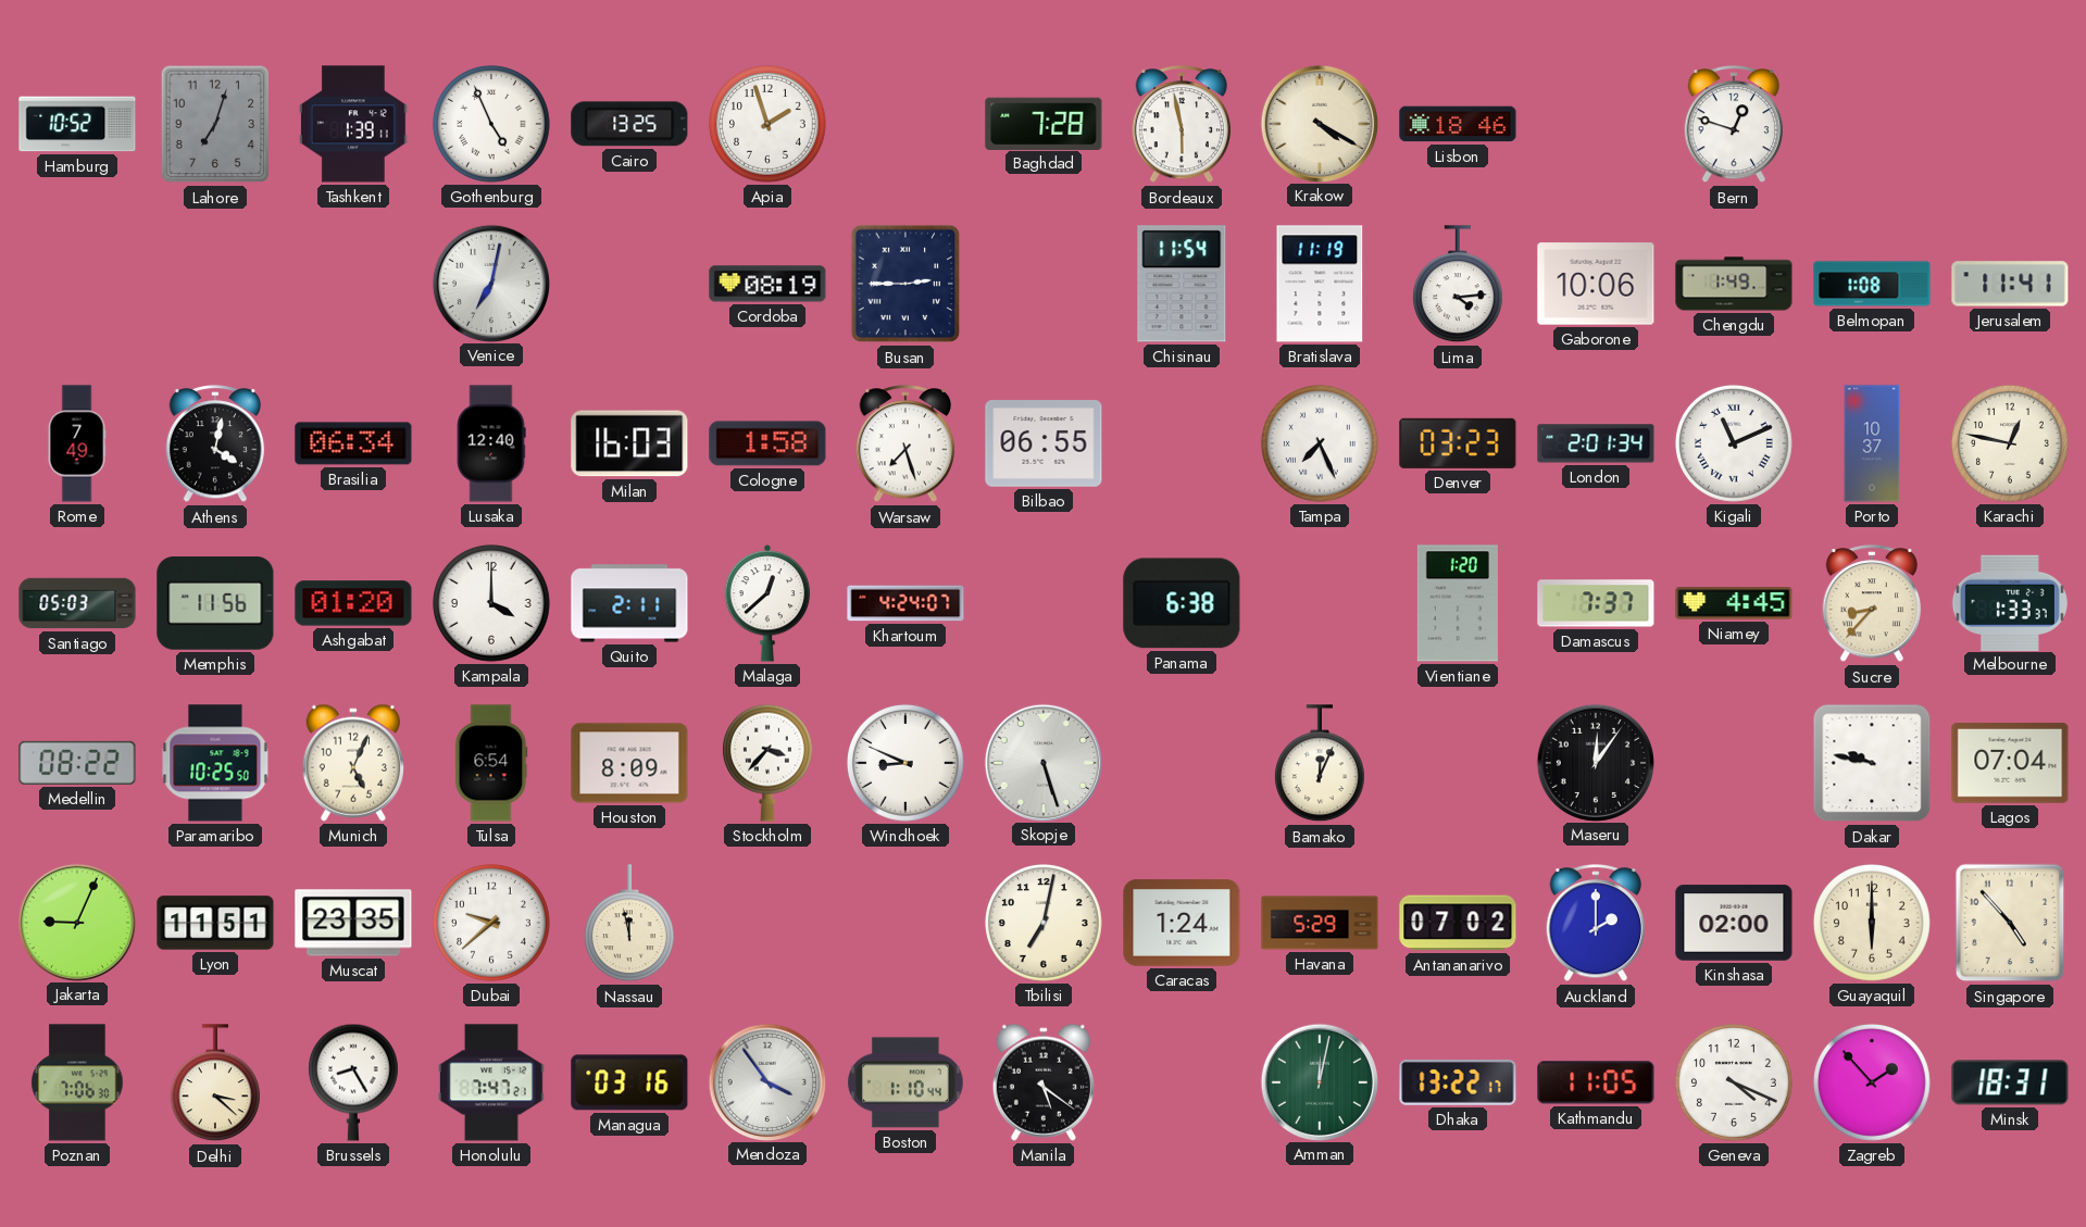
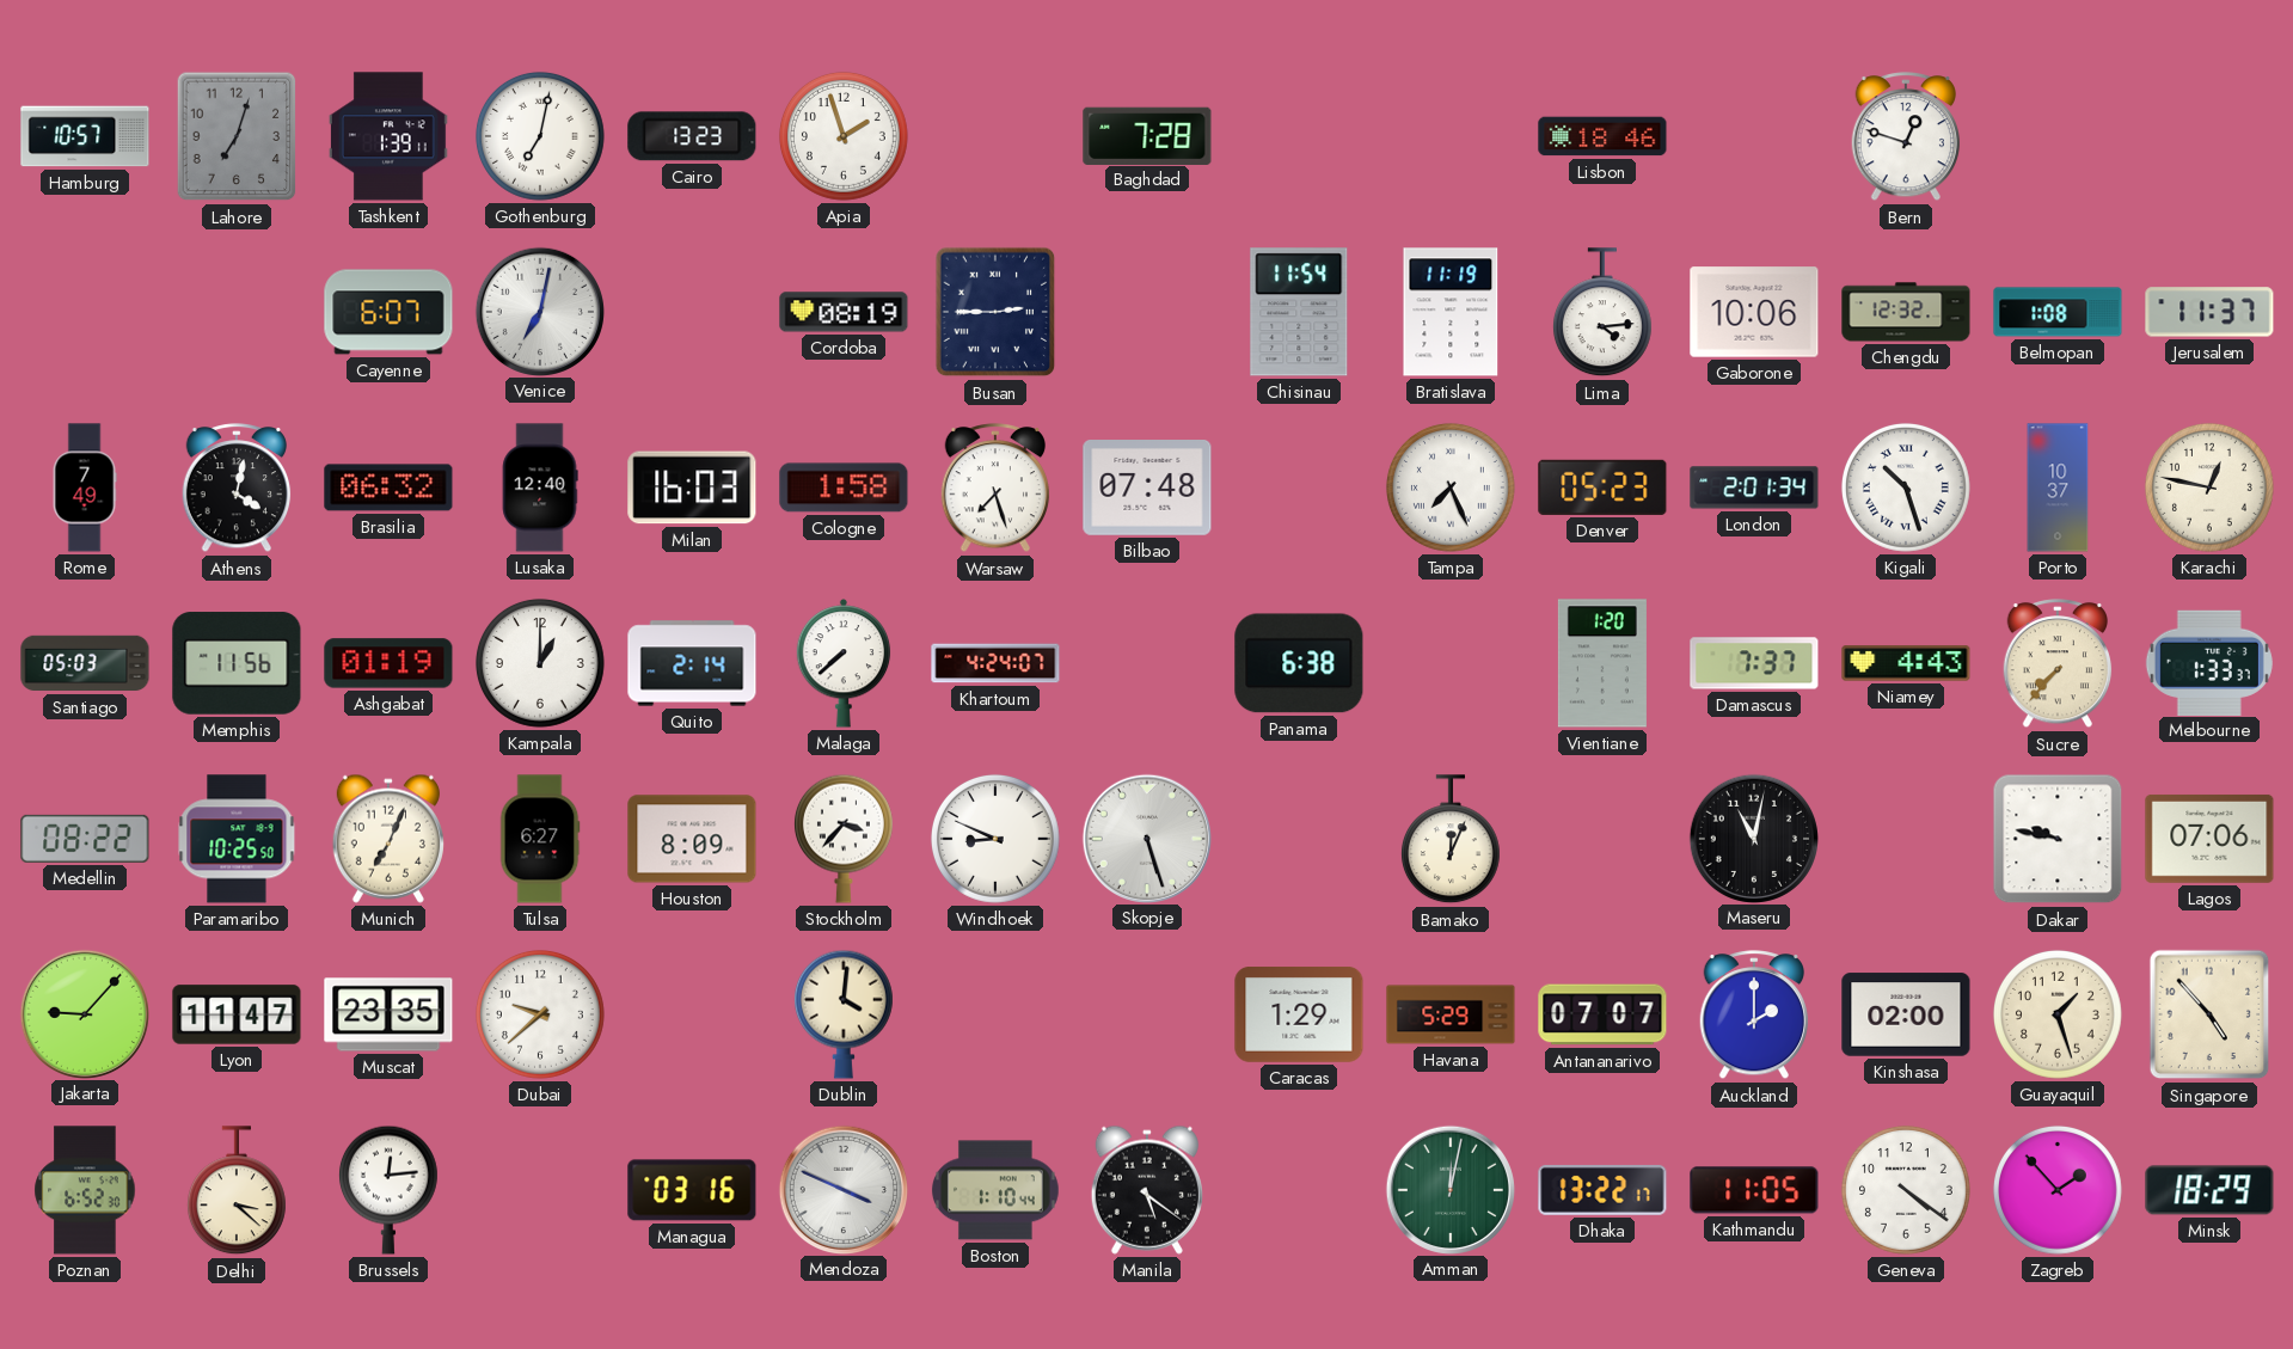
Hamburg: 10:52 -> 10:57 (85, 136)
Gothenburg: 4:56 -> 7:02 (540, 136)
Cairo: 13:25 -> 13:23 (692, 136)
Bordeaux: 5:58 -> none (1182, 125)
Krakow: 4:20 -> none (1319, 123)
Cayenne: none -> 6:07 (388, 312)
Chengdu: 1:49 -> 12:32 (1906, 312)
Jerusalem: 11:41 -> 11:37 (2209, 312)
Brasilia: 06:34 -> 06:32 (388, 488)
Bilbao: 06:55 -> 07:48 (1147, 489)
Denver: 03:23 -> 05:23 (1602, 488)
Kigali: 11:11 -> 10:27 (1906, 488)
Ashgabat: 01:20 -> 01:19 (388, 663)
Kampala: 4:00 -> 1:00 (540, 663)
Quito: 2:11 -> 2:14 (692, 663)
Malaga: 12:38 -> 7:38 (844, 663)
Niamey: 4:45 -> 4:43 (1906, 663)
Sucre: 8:37 -> 7:37 (2058, 664)
Munich: 5:04 -> 7:04 (388, 839)
Tulsa: 6:54 -> 6:27 (540, 839)
Maseru: 12:06 -> 11:02 (1753, 838)
Lagos: 07:04 -> 07:06 (2209, 839)
Jakarta: 9:04 -> 9:07 (84, 1013)
Lyon: 11:51 -> 11:47 (237, 1014)
Nassau: 11:58 -> none (629, 924)
Dublin: none -> 4:01 (844, 1014)
Tbilisi: 7:02 -> none (1044, 923)
Caracas: 1:24 -> 1:29 (1299, 1016)
Antananarivo: 07:02 -> 07:07 (1602, 1014)
Guayaquil: 6:00 -> 1:27 (2058, 1014)
Poznan: 7:06 -> 6:52 (85, 1190)
Brussels: 8:25 -> 12:14 (388, 1190)
Honolulu: 7:47 -> none (492, 1082)
Mendoza: 3:54 -> 3:49 (842, 1189)
Geneva: 4:19 -> 4:21 (1906, 1190)
Minsk: 18:31 -> 18:29 (2209, 1190)
